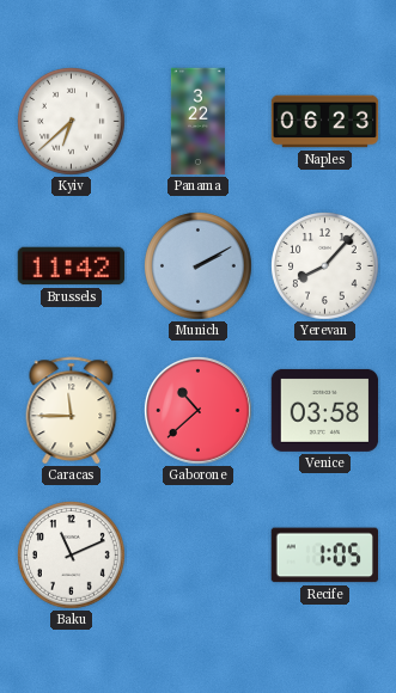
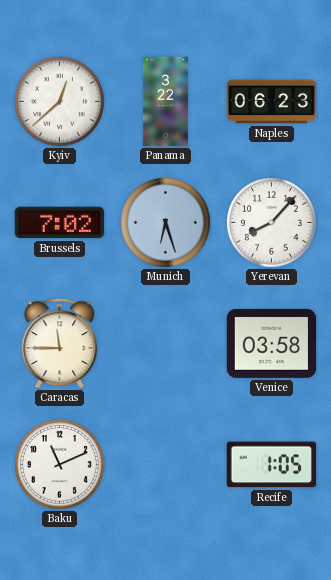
Kyiv: 6:38 -> 12:38 (60, 102)
Brussels: 11:42 -> 7:02 (60, 223)
Munich: 2:10 -> 6:27 (166, 223)
Gaborone: 10:38 -> none (199, 411)
